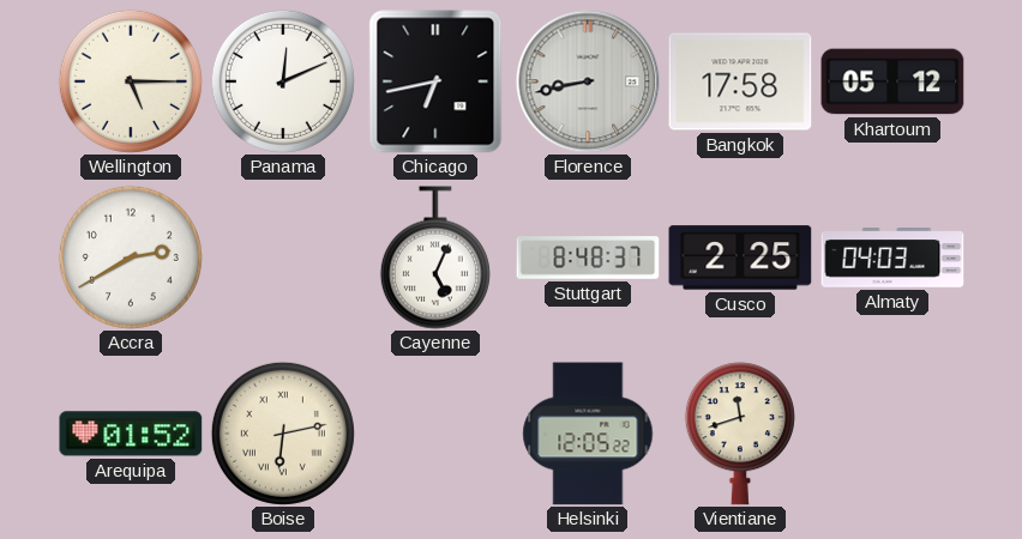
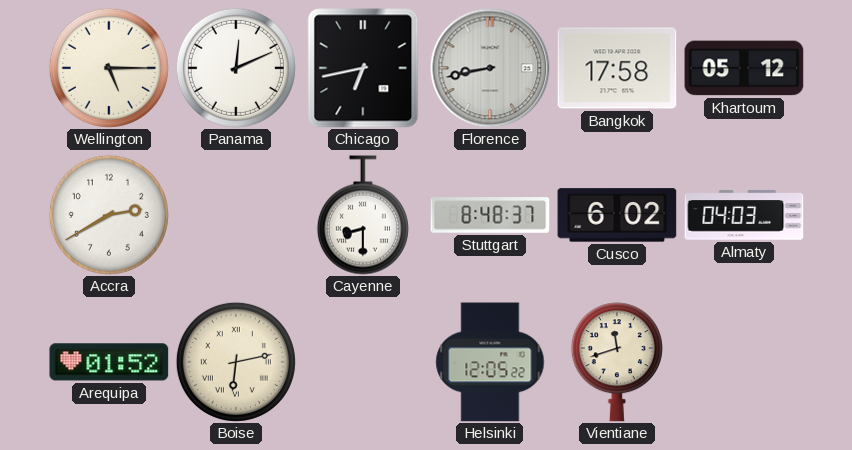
Cayenne: 5:04 -> 8:30 (363, 215)
Cusco: 2:25 -> 6:02 (617, 215)
